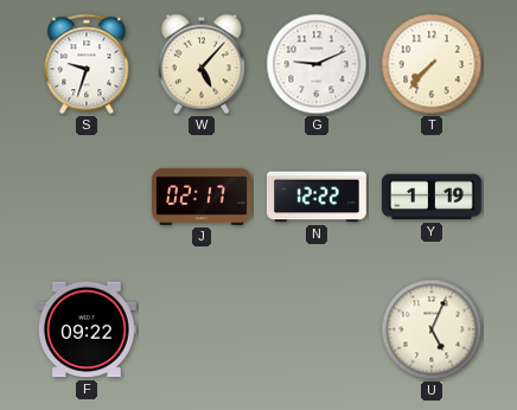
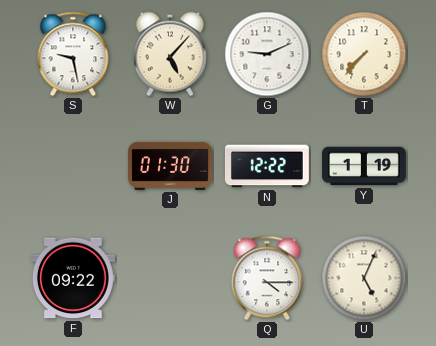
S: 9:33 -> 9:28 (73, 54)
J: 02:17 -> 01:30 (171, 166)
Q: none -> 4:15 (267, 278)
